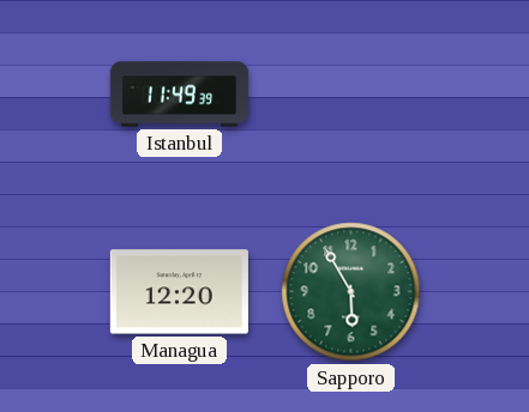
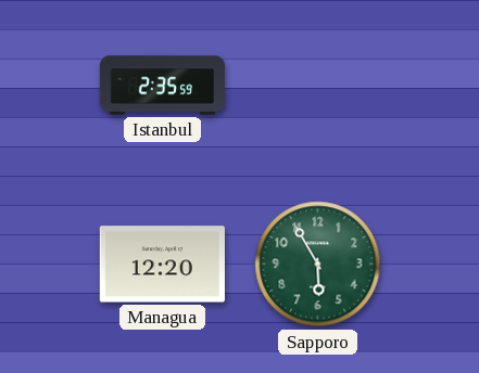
Istanbul: 11:49 -> 2:35 (162, 86)
